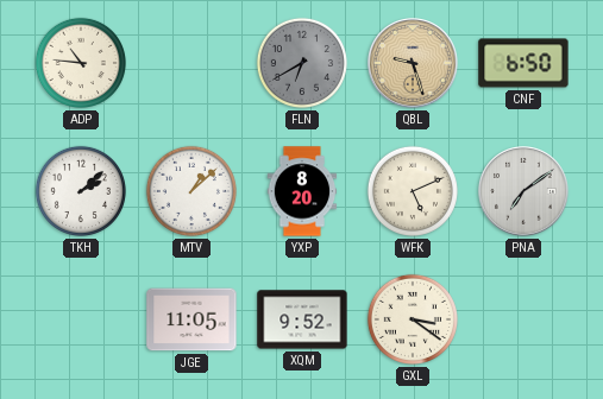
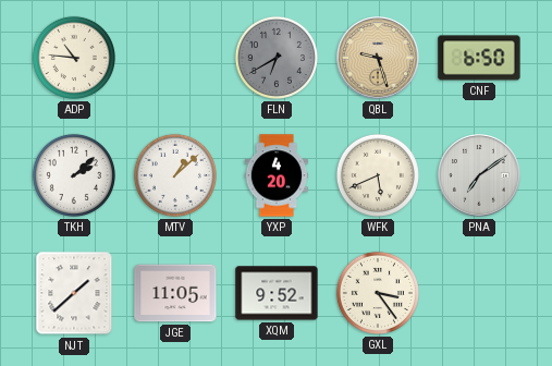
YXP: 8:20 -> 4:20 (277, 175)
WFK: 5:11 -> 5:41 (378, 175)
NJT: none -> 1:38 (74, 293)
GXL: 3:21 -> 3:24 (378, 293)
